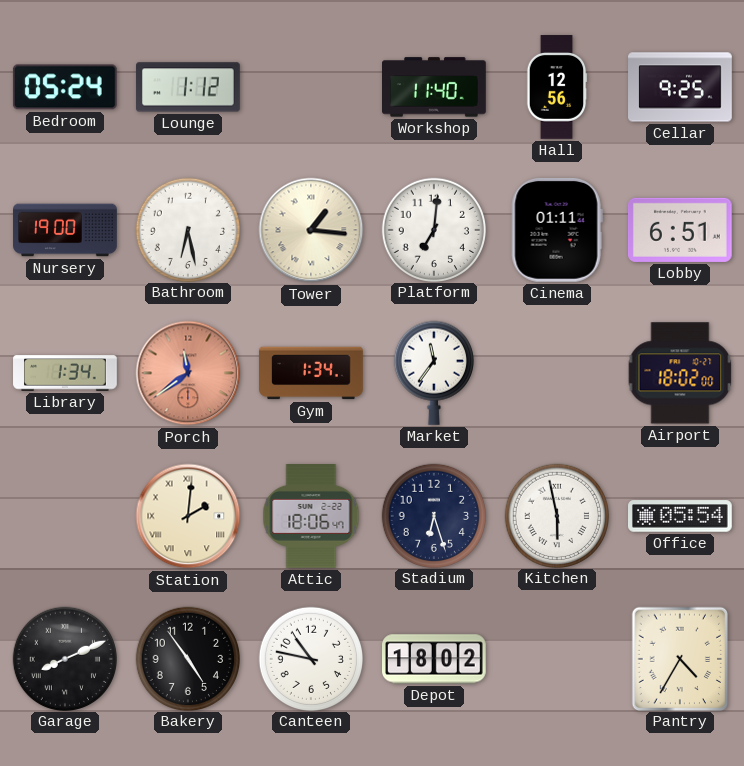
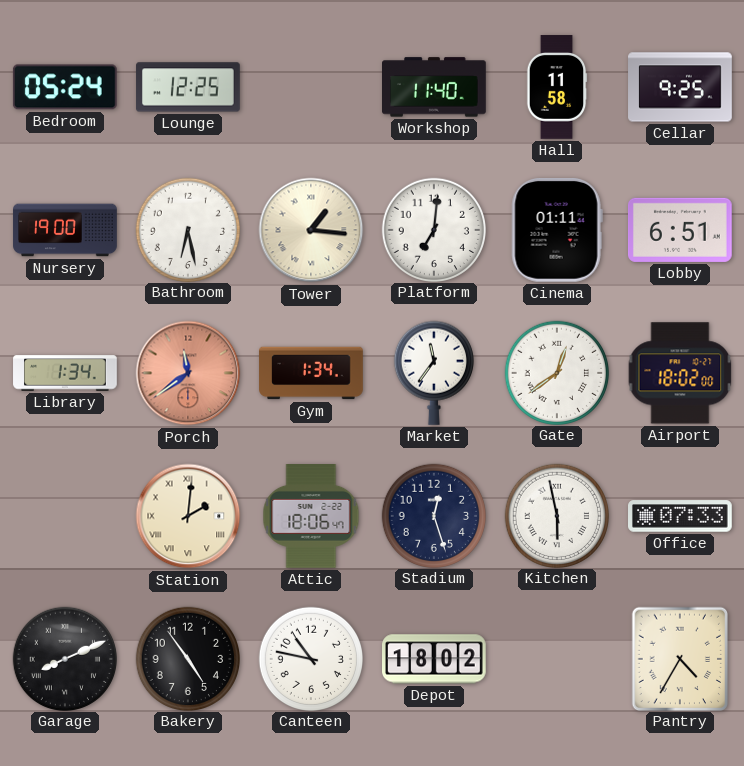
Lounge: 1:12 -> 12:25 (188, 87)
Hall: 12:56 -> 11:58 (557, 87)
Gate: none -> 12:39 (556, 372)
Stadium: 6:27 -> 12:27 (433, 515)
Office: 05:54 -> 07:33 (681, 516)
